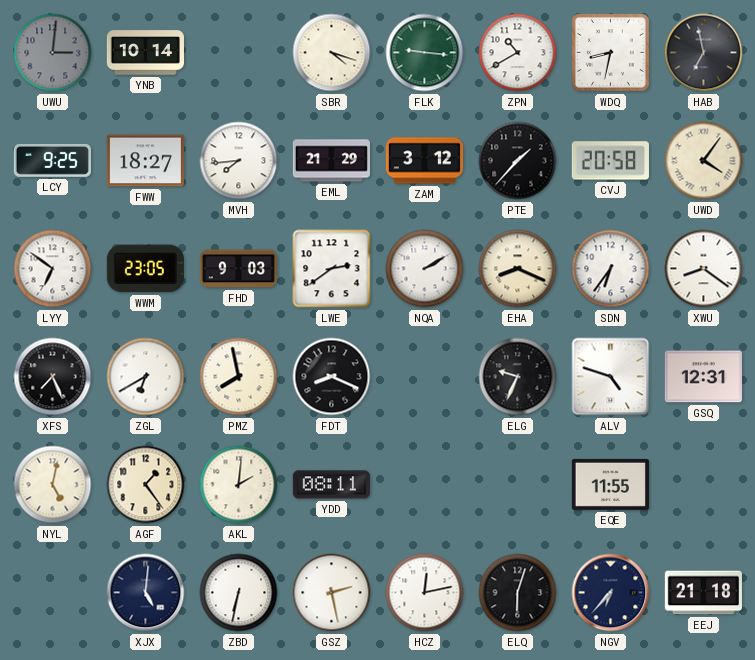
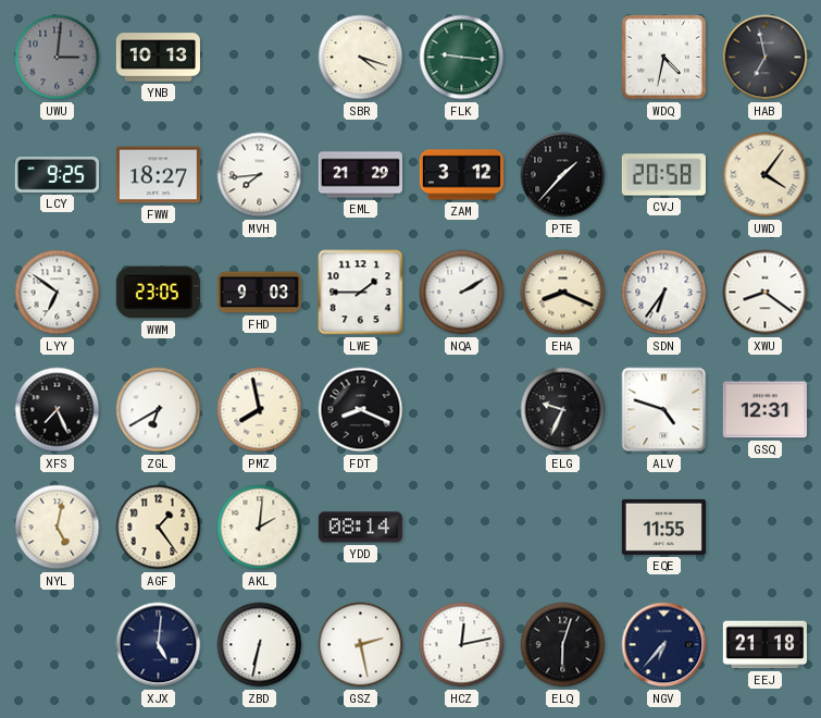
YNB: 10:14 -> 10:13 (158, 58)
ZPN: 10:40 -> none (518, 53)
WDQ: 8:32 -> 4:32 (663, 57)
LWE: 2:39 -> 1:45 (361, 293)
YDD: 08:11 -> 08:14 (360, 528)
